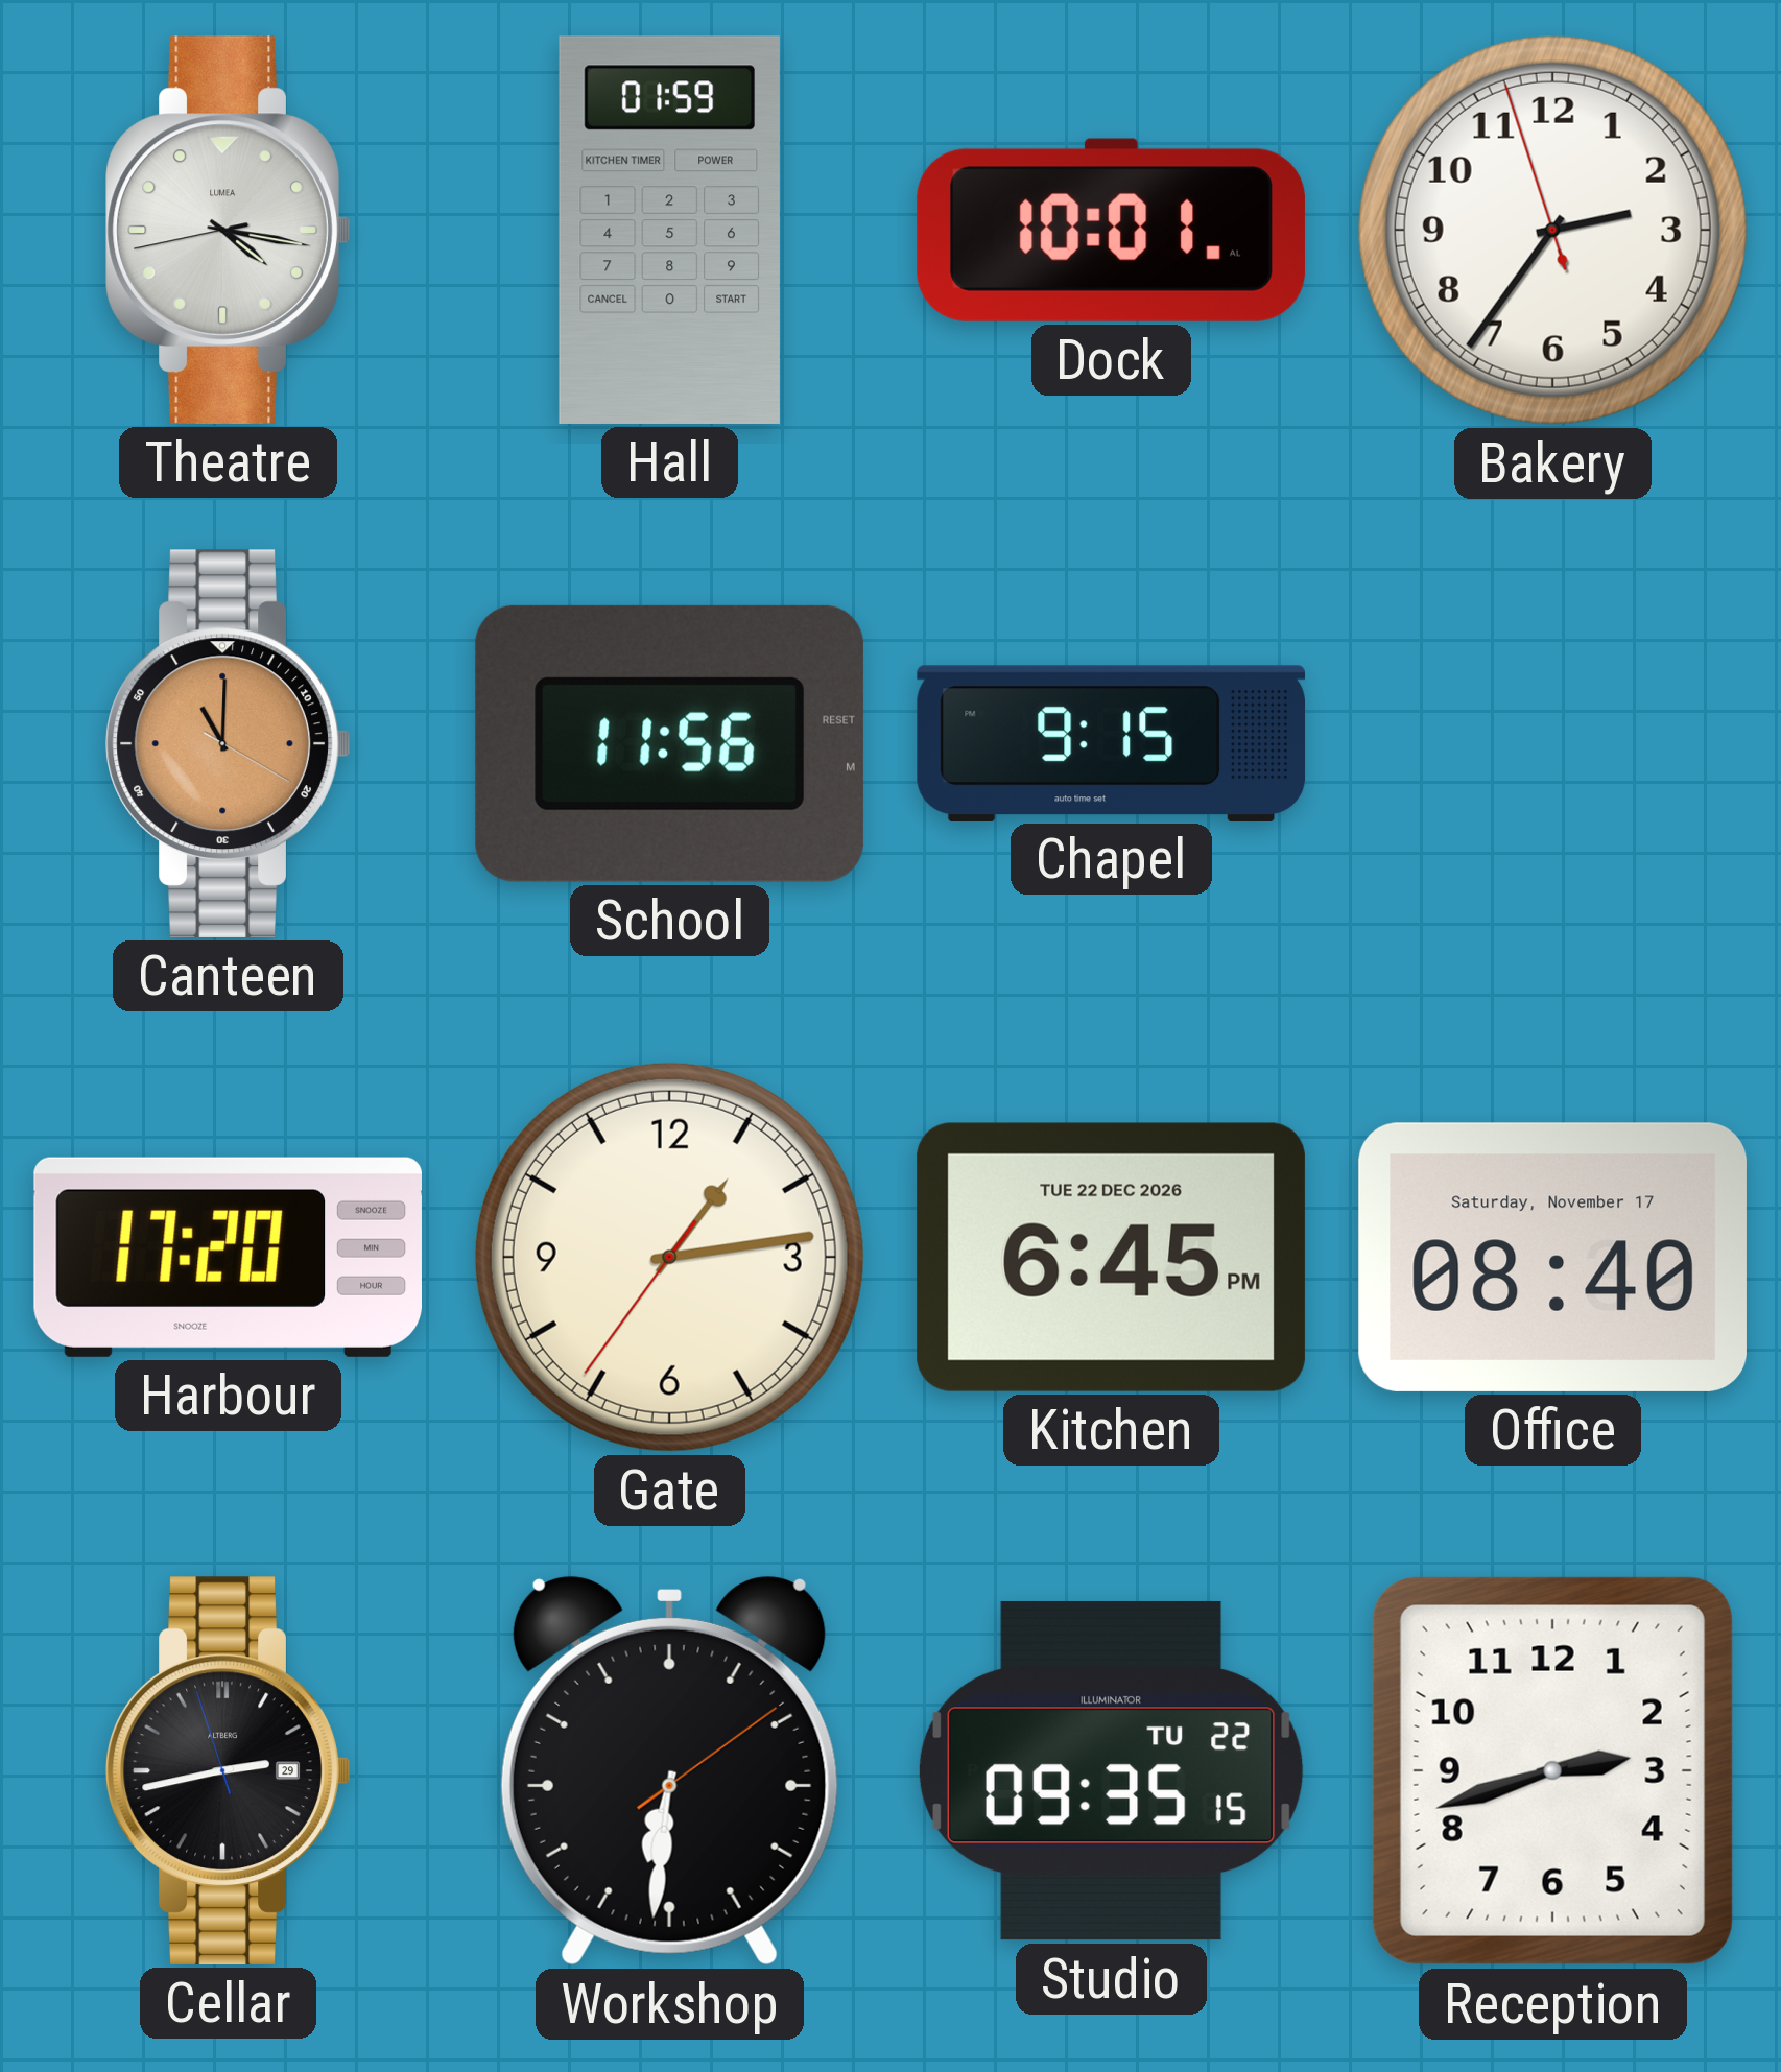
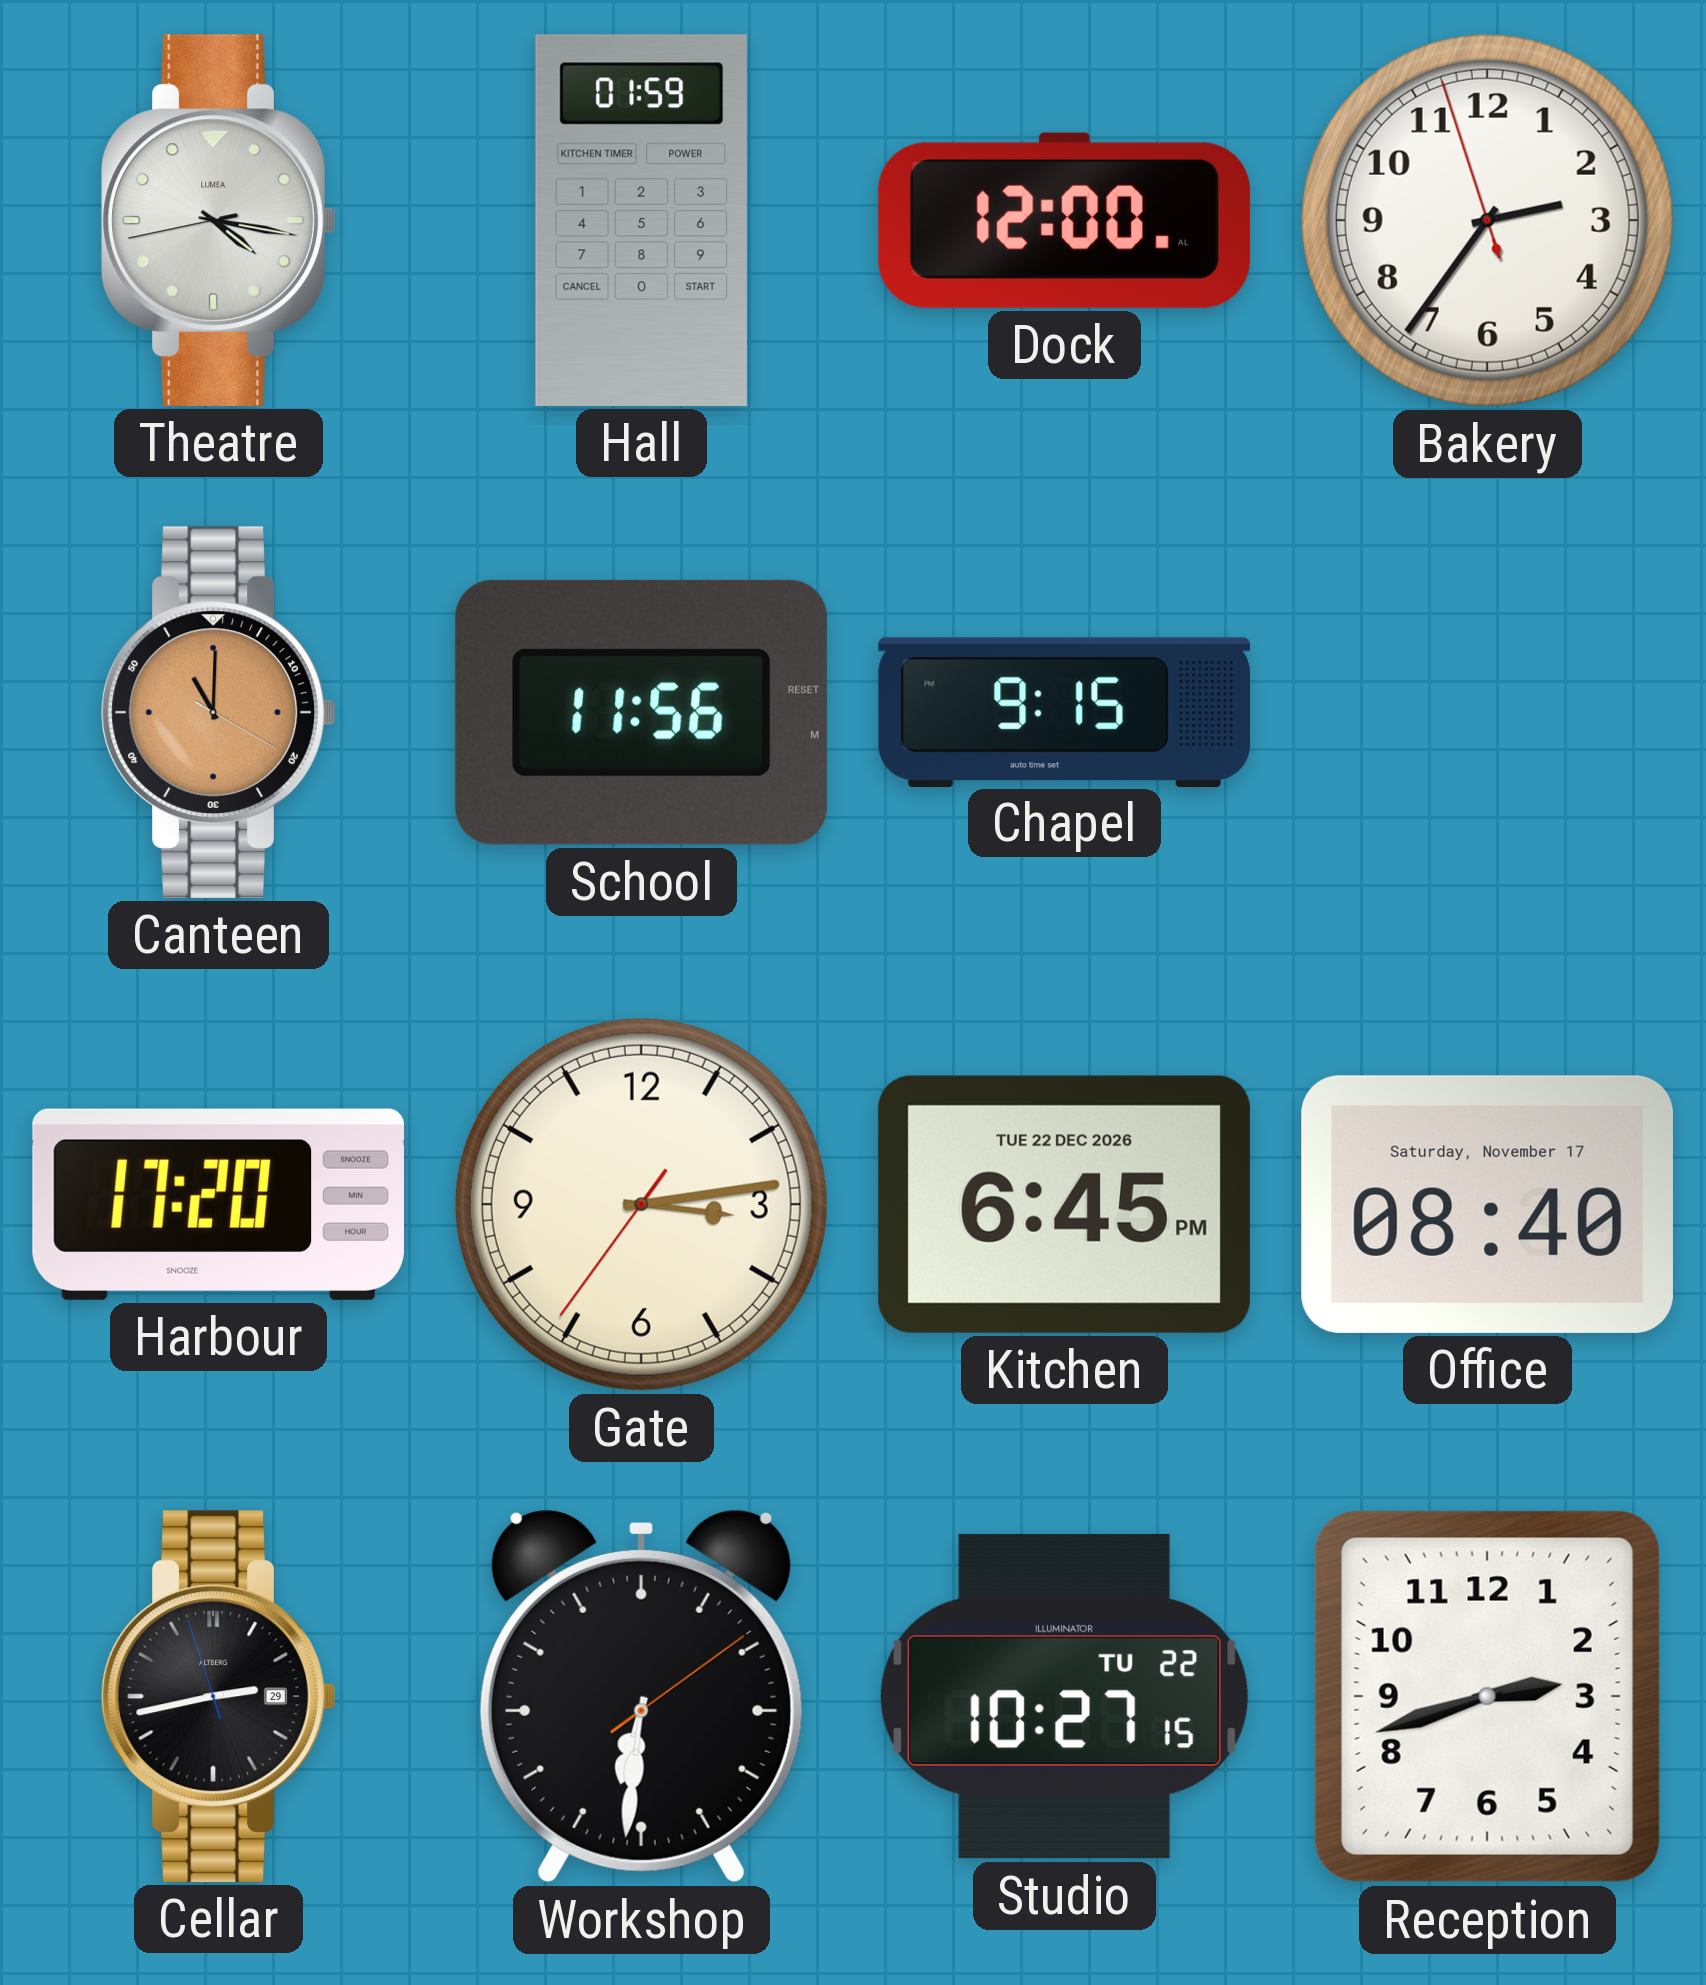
Dock: 10:01 -> 12:00 (1064, 220)
Gate: 1:13 -> 3:13 (641, 1204)
Studio: 09:35 -> 10:27 (1064, 1696)
